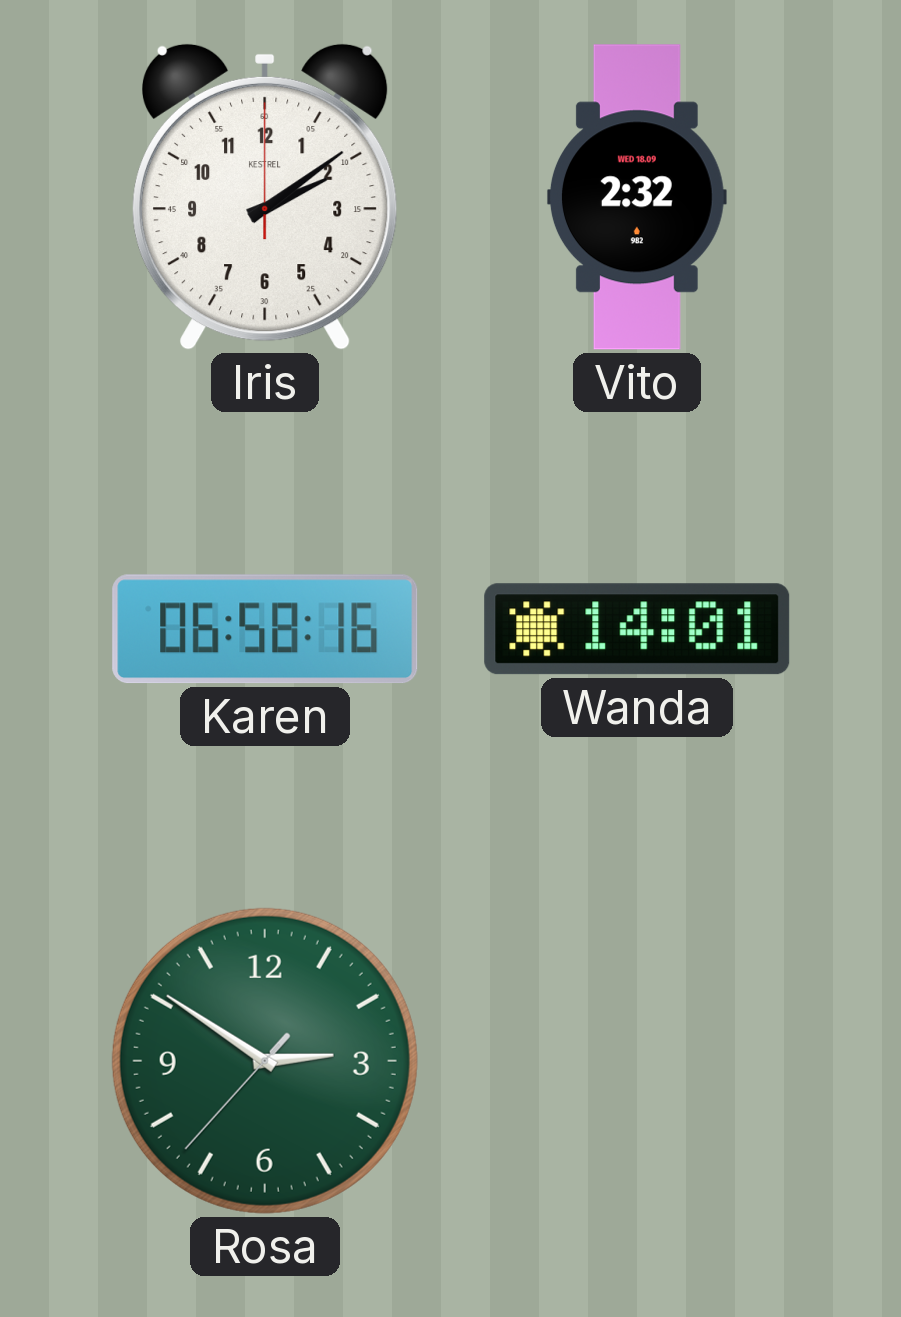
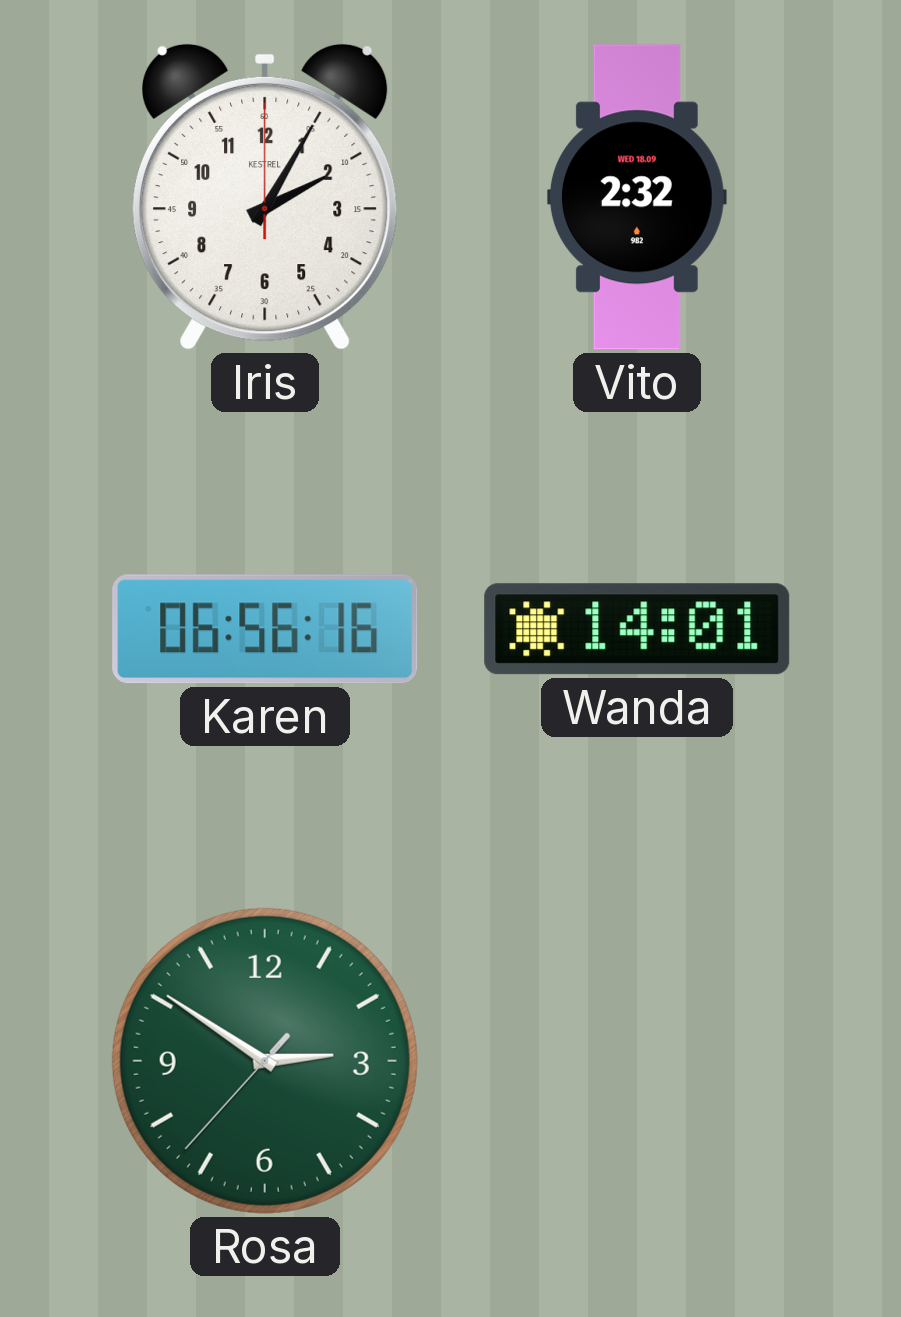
Iris: 2:09 -> 2:05 (265, 197)
Karen: 06:58 -> 06:56 (265, 629)
